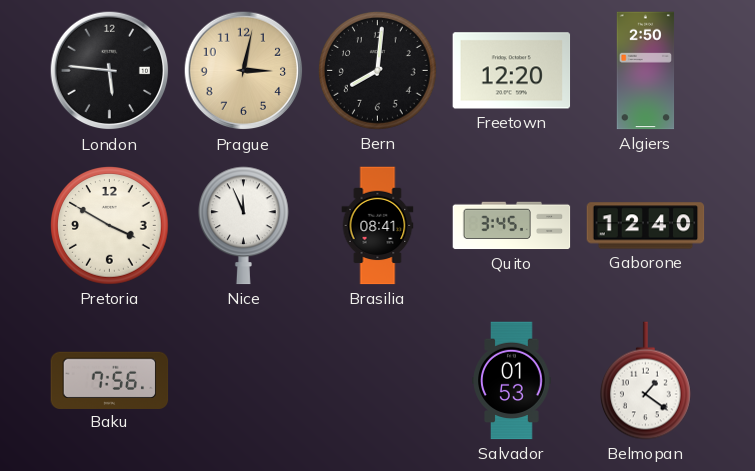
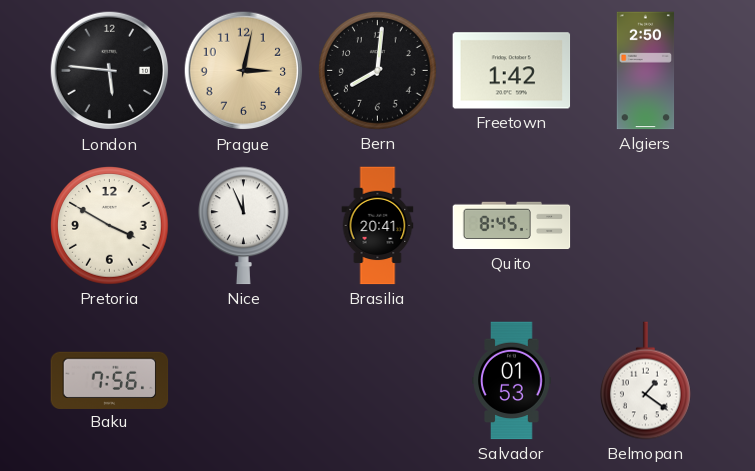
Freetown: 12:20 -> 1:42 (512, 71)
Brasilia: 08:41 -> 20:41 (378, 226)
Quito: 3:45 -> 8:45 (512, 226)
Gaborone: 12:40 -> none (646, 226)
